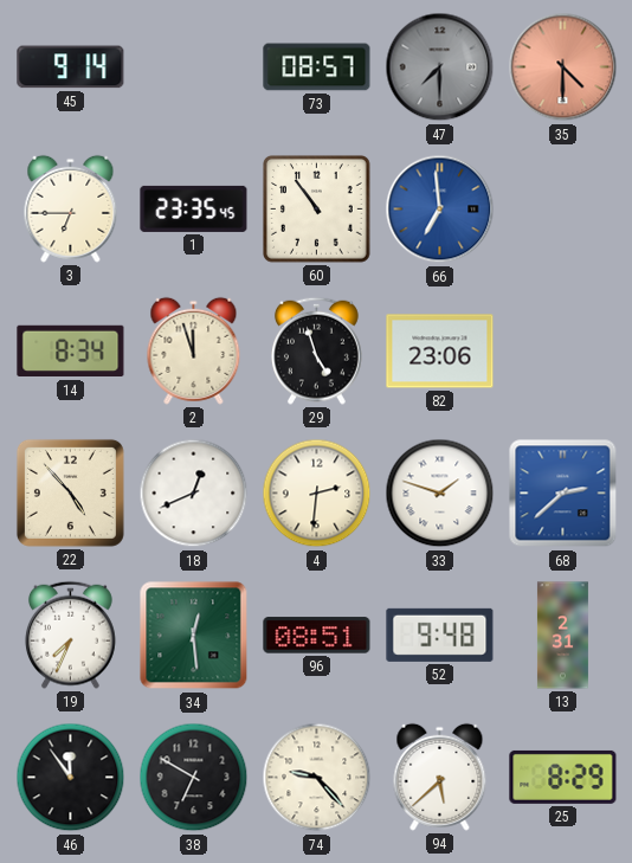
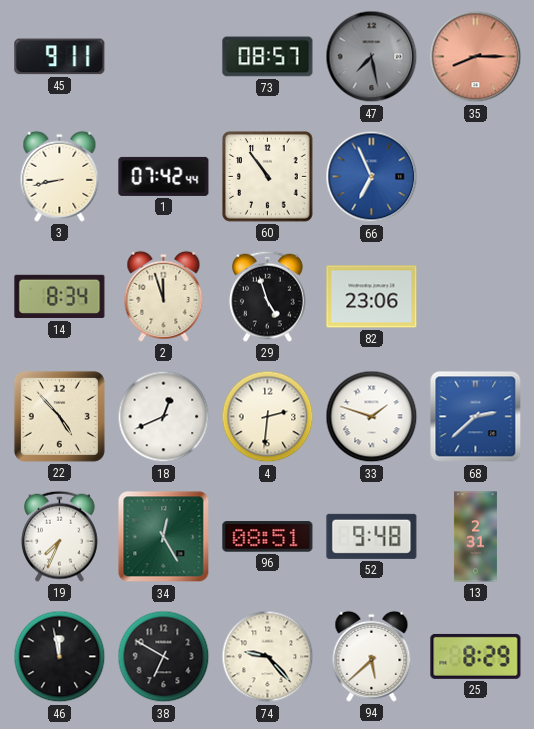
45: 9:14 -> 9:11 (60, 57)
47: 7:30 -> 7:28 (372, 57)
35: 4:30 -> 8:15 (476, 57)
3: 6:45 -> 8:43 (60, 176)
1: 23:35 -> 07:42 (164, 176)
66: 6:59 -> 6:56 (372, 177)
34: 12:29 -> 12:25 (164, 537)
46: 11:54 -> 11:58 (60, 657)
